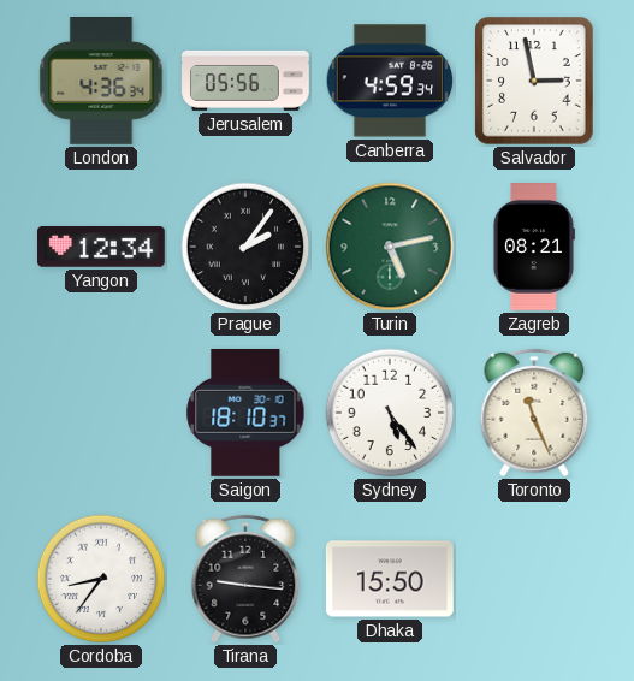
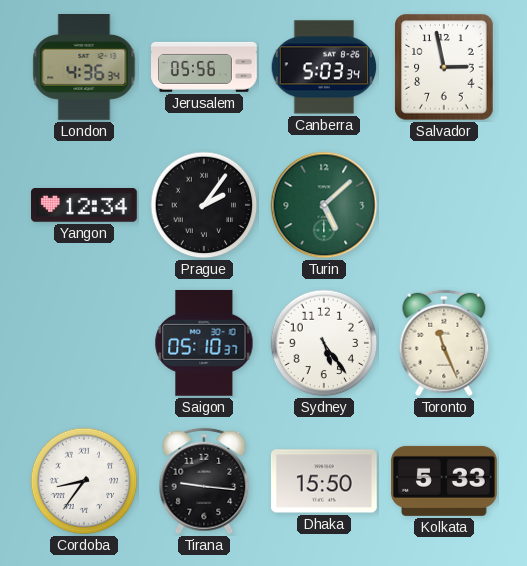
Canberra: 4:59 -> 5:03 (324, 67)
Turin: 5:13 -> 5:08 (324, 205)
Zagreb: 08:21 -> none (533, 248)
Saigon: 18:10 -> 05:10 (204, 343)
Kolkata: none -> 5:33 (444, 481)
